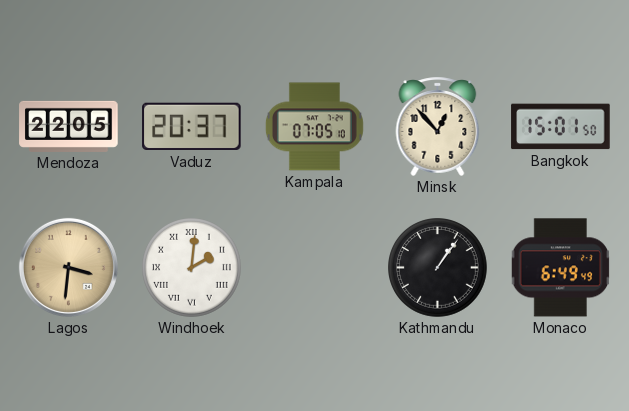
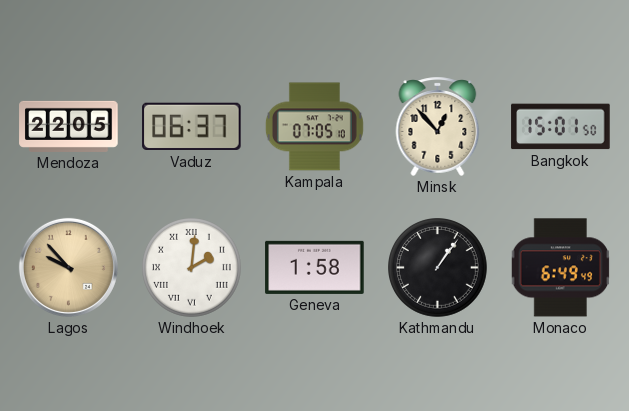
Vaduz: 20:37 -> 06:37 (192, 127)
Lagos: 3:31 -> 9:53 (68, 267)
Geneva: none -> 1:58 (315, 267)
